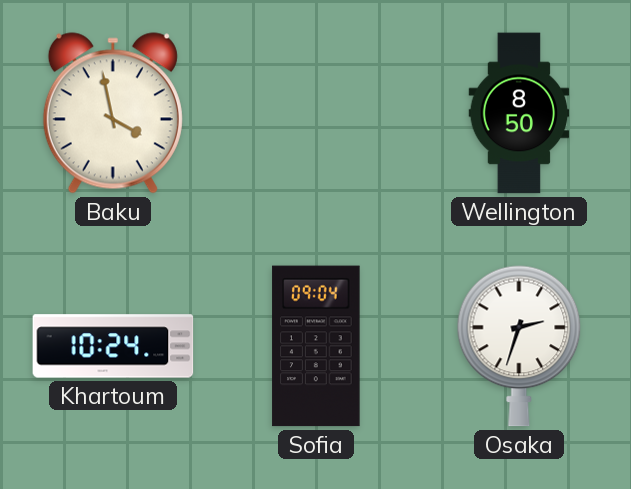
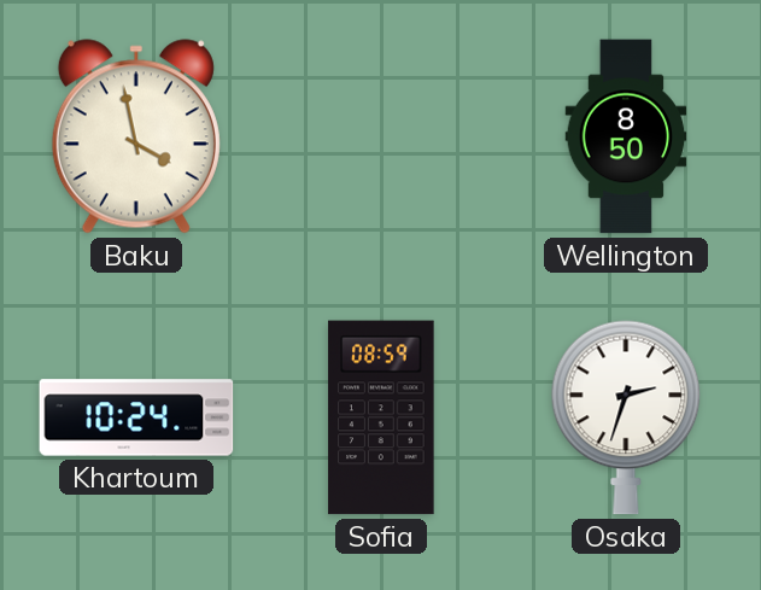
Sofia: 09:04 -> 08:59 (381, 417)
